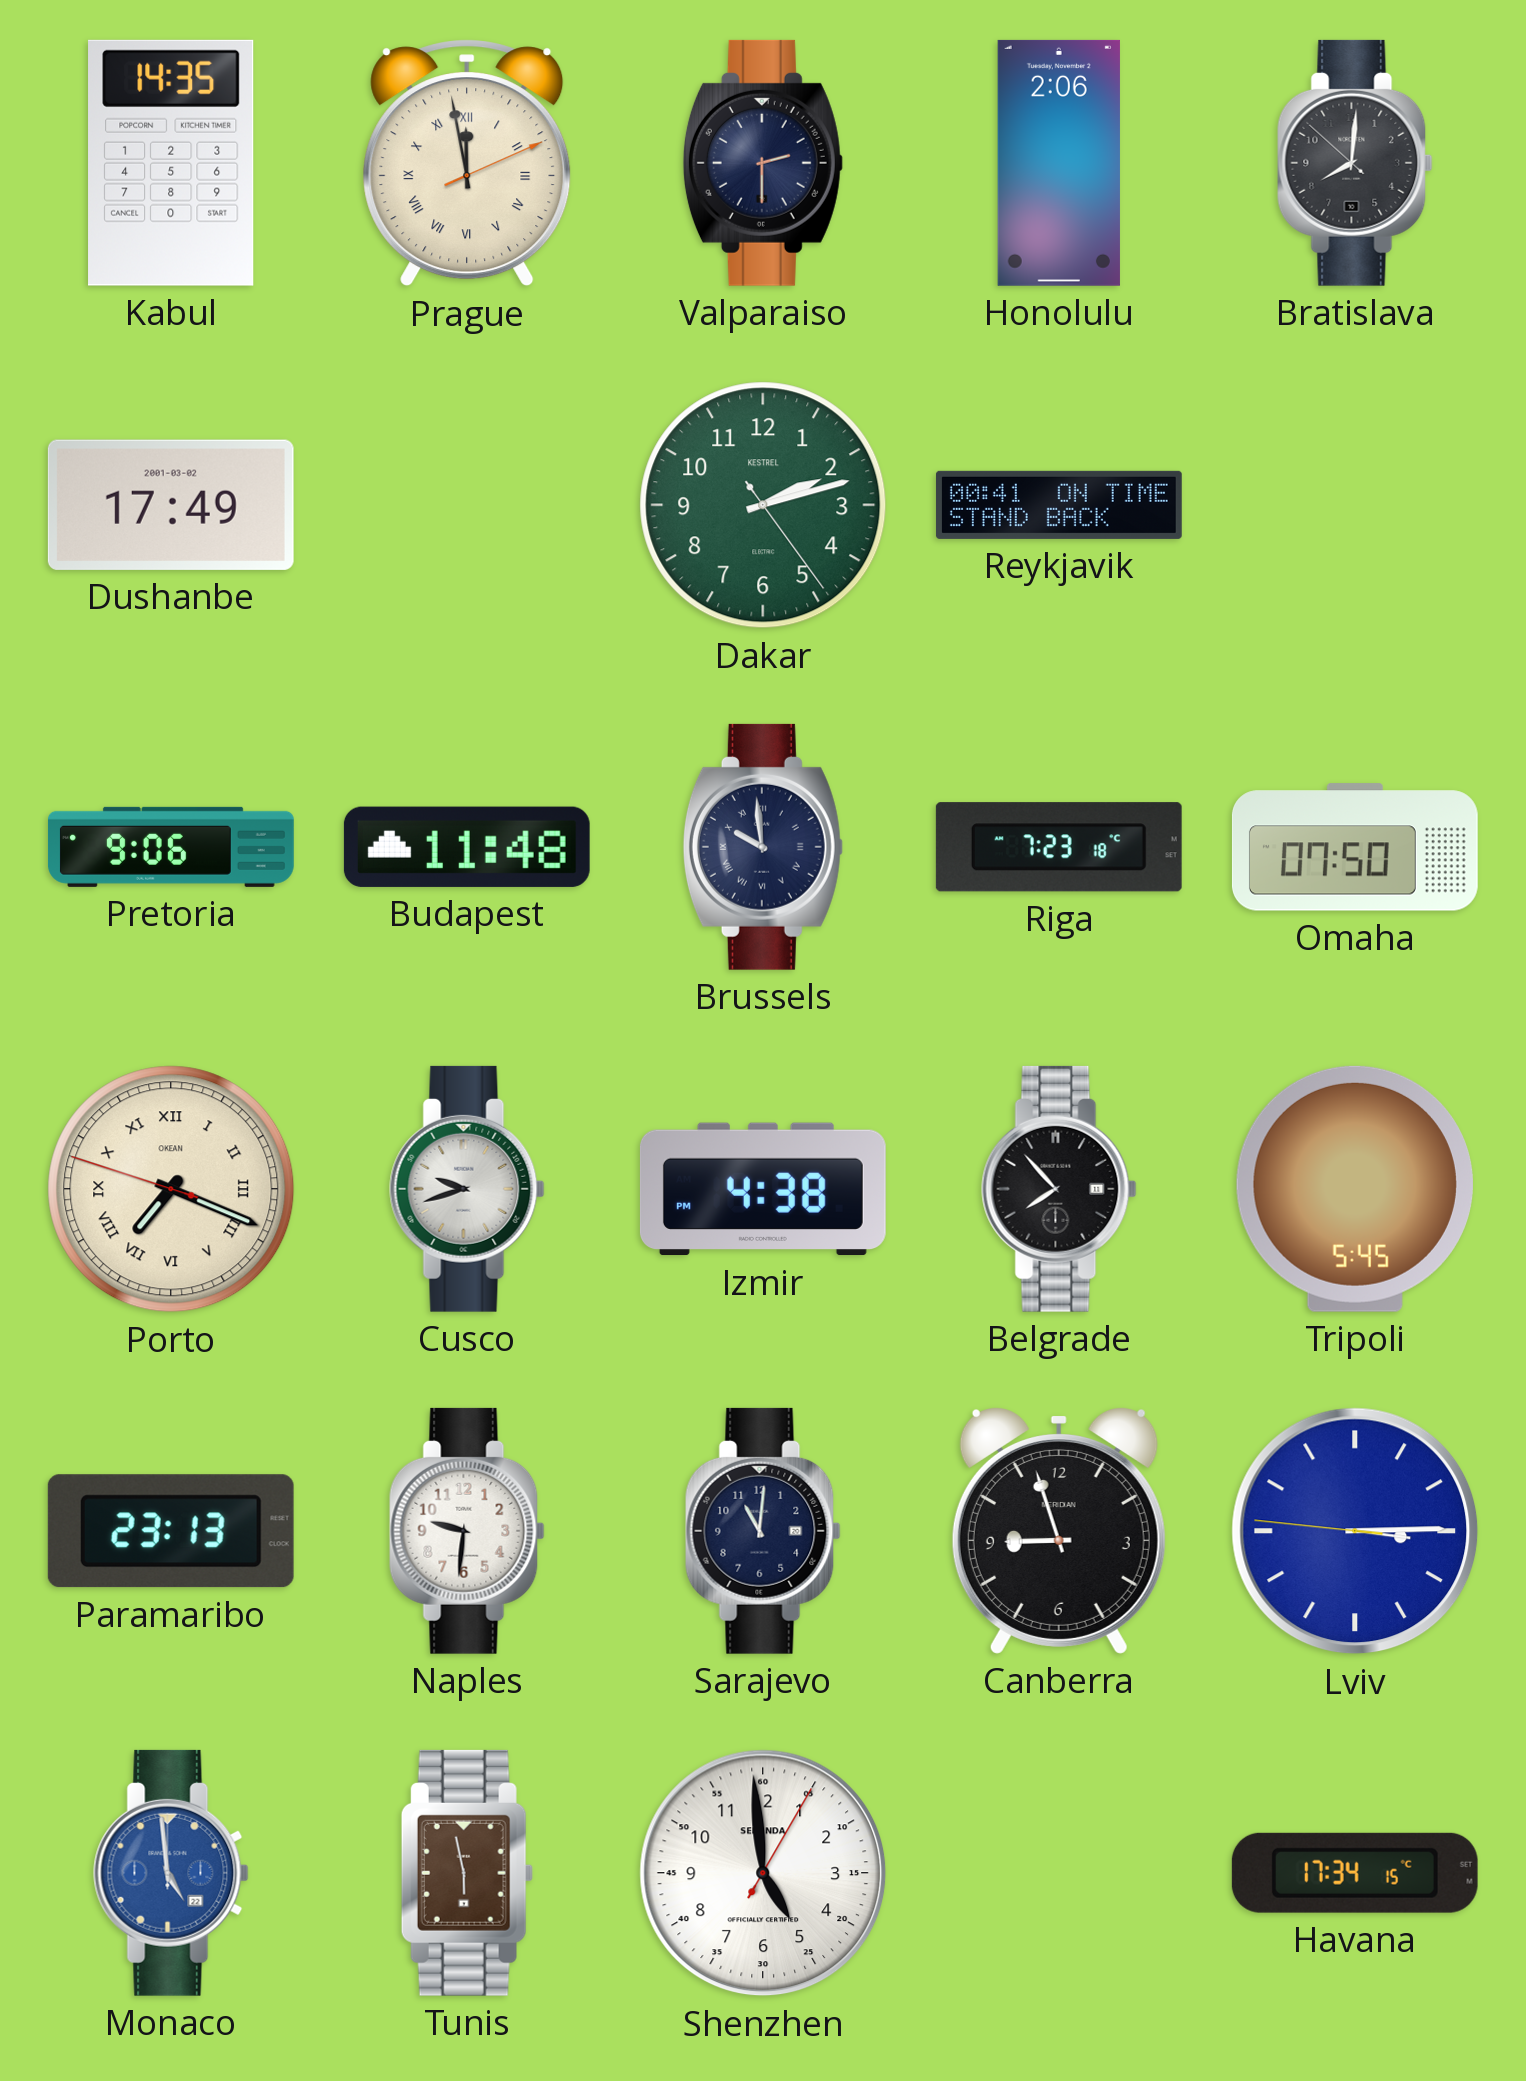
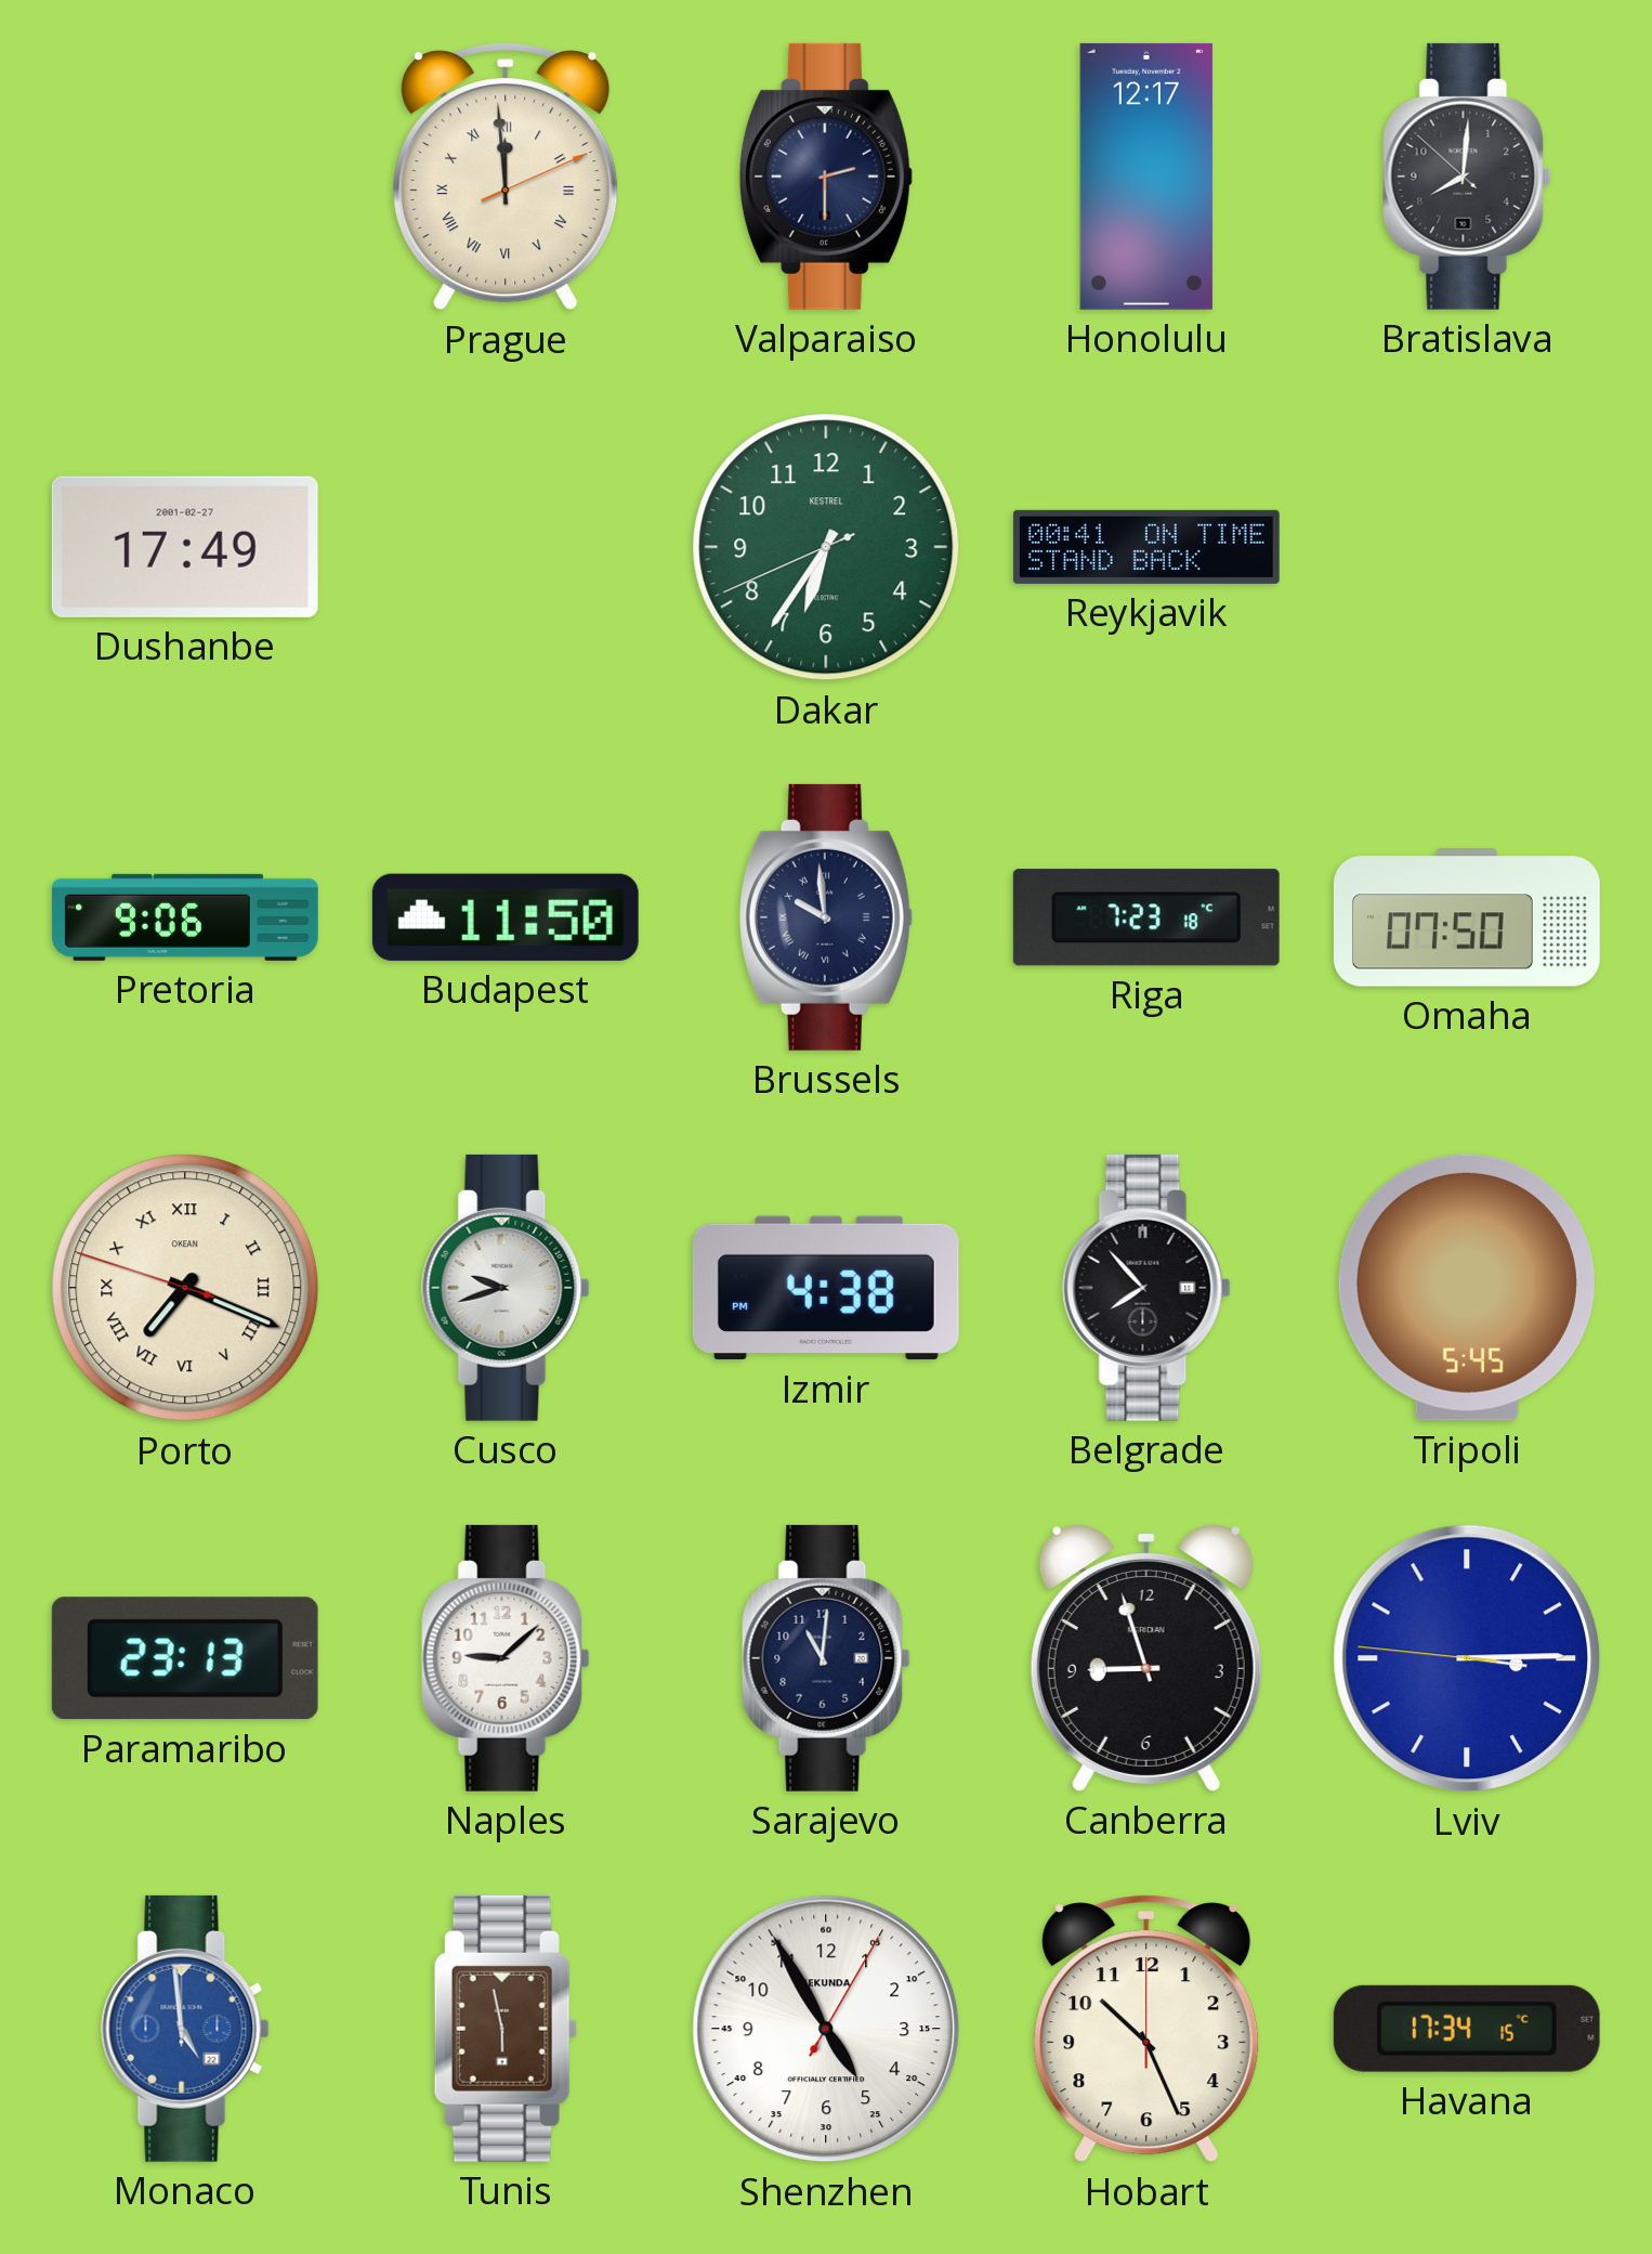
Kabul: 14:35 -> none (171, 163)
Prague: 11:58 -> 11:59 (506, 177)
Honolulu: 2:06 -> 12:17 (1146, 177)
Dushanbe date: 2001-03-02 -> 2001-02-27 (185, 547)
Dakar: 2:12 -> 6:35 (826, 547)
Budapest: 11:48 -> 11:50 (506, 917)
Naples: 9:31 -> 9:08 (506, 1658)
Shenzhen: 4:59 -> 4:55 (826, 2029)
Hobart: none -> 10:26 (1146, 2029)
